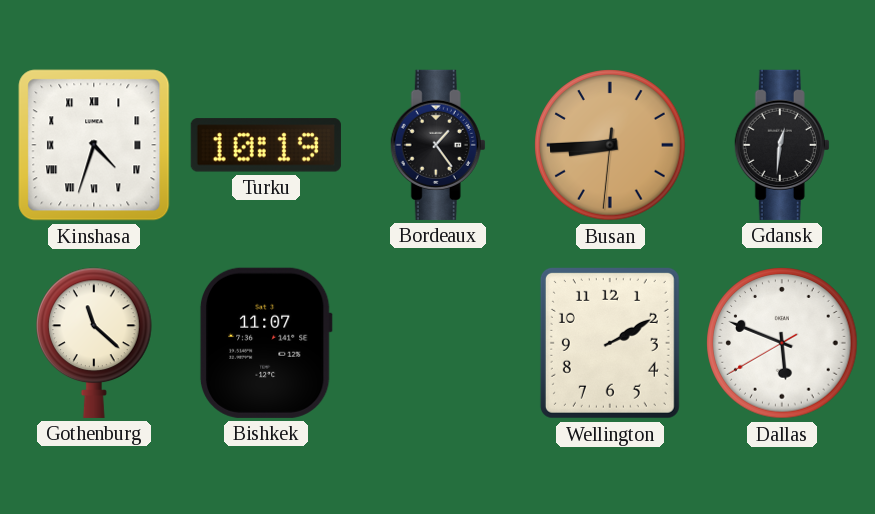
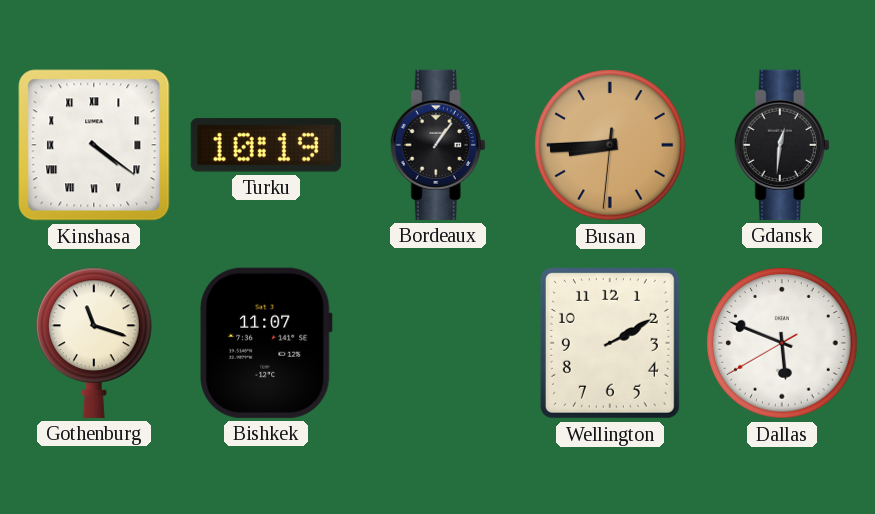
Kinshasa: 4:33 -> 4:21 (94, 145)
Bordeaux: 1:24 -> 1:06 (438, 145)
Gothenburg: 11:22 -> 11:18 (95, 343)
